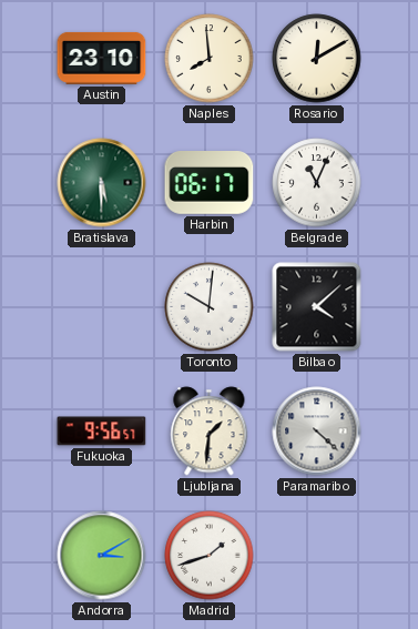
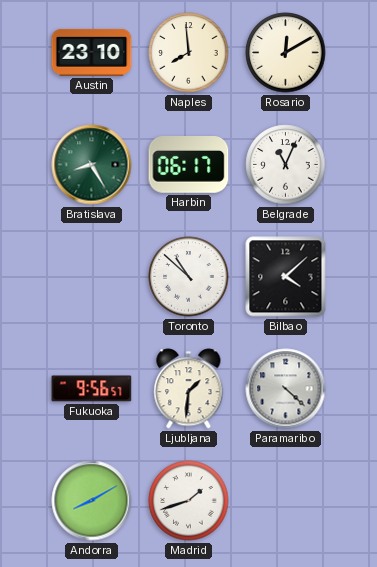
Bratislava: 5:30 -> 8:25 (92, 165)
Toronto: 10:01 -> 10:52 (189, 277)
Andorra: 3:10 -> 8:10 (92, 501)
